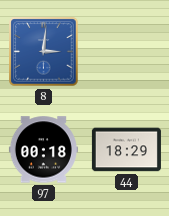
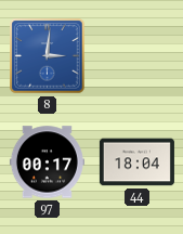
97: 00:18 -> 00:17 (47, 162)
44: 18:29 -> 18:04 (136, 162)
